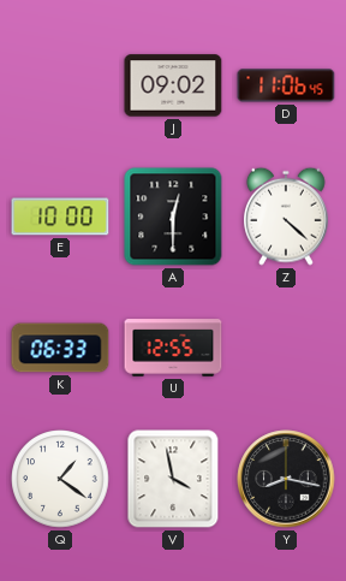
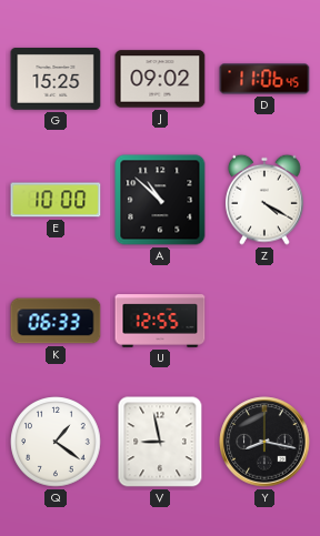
G: none -> 15:25 (56, 80)
A: 12:30 -> 10:52 (160, 200)
Z: 4:22 -> 4:20 (266, 200)
V: 3:58 -> 8:58 (160, 442)
